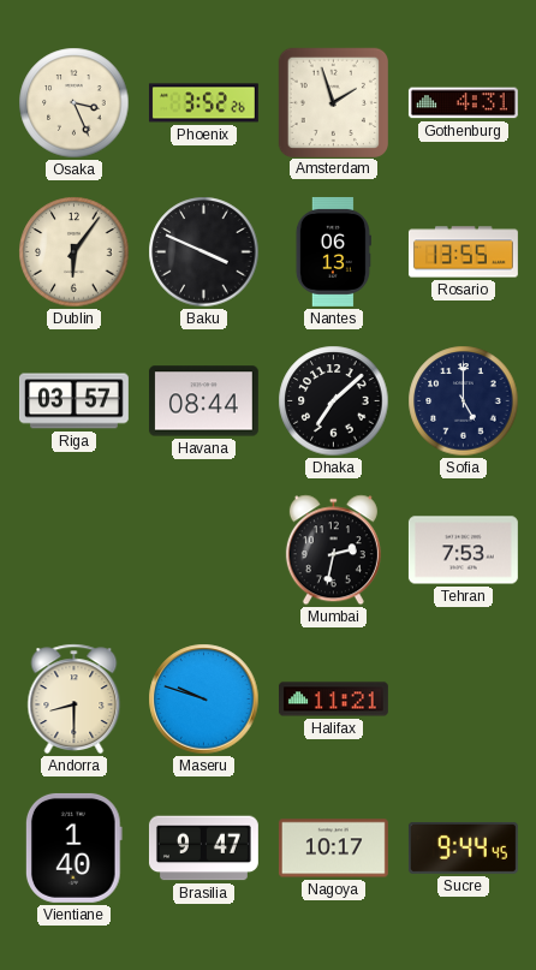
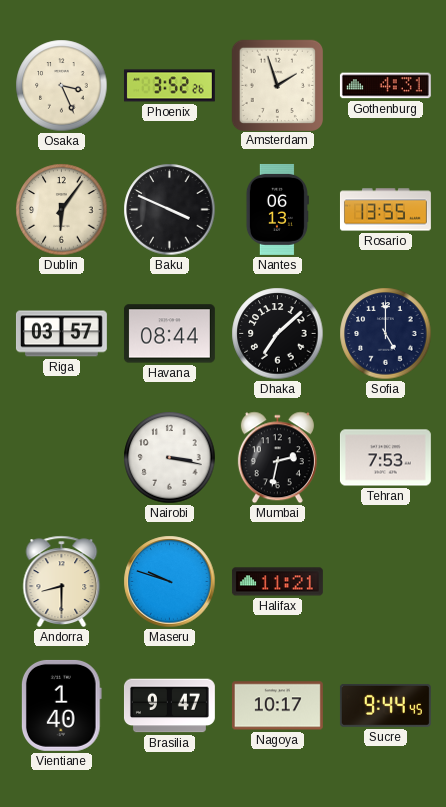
Nairobi: none -> 3:17 (170, 458)
